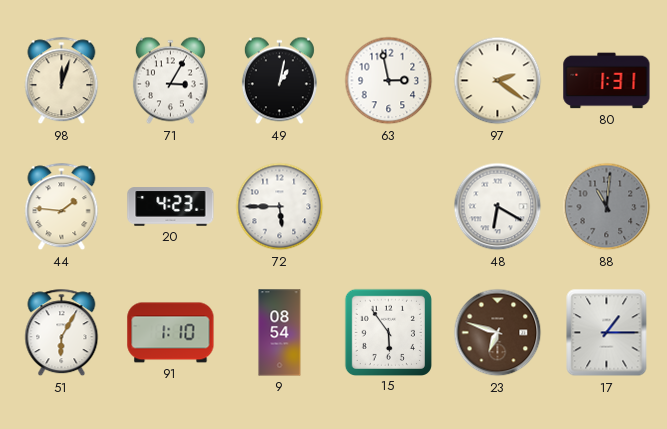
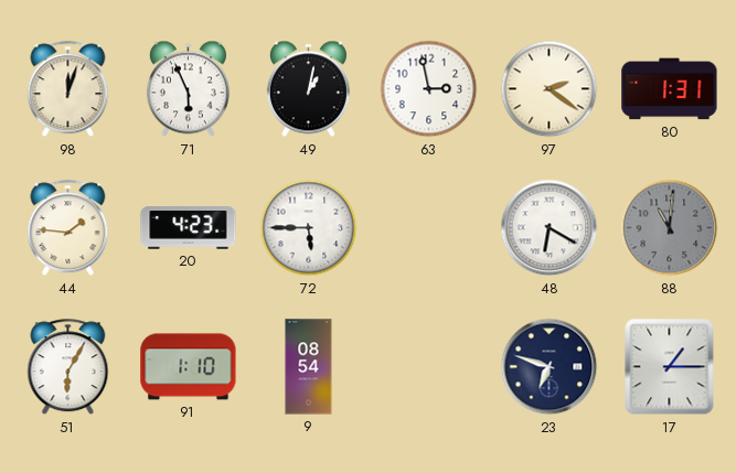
71: 3:05 -> 5:56 (188, 89)
15: 5:54 -> none (388, 332)
23 dial: brown -> navy (550, 367)
